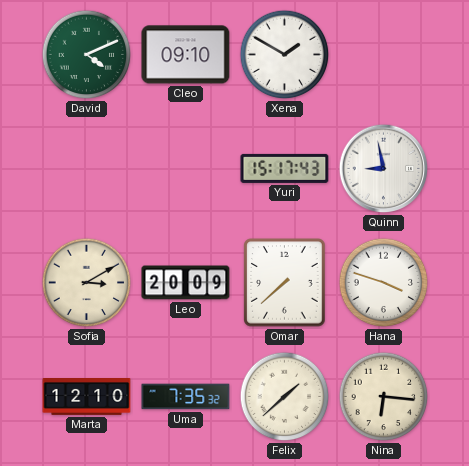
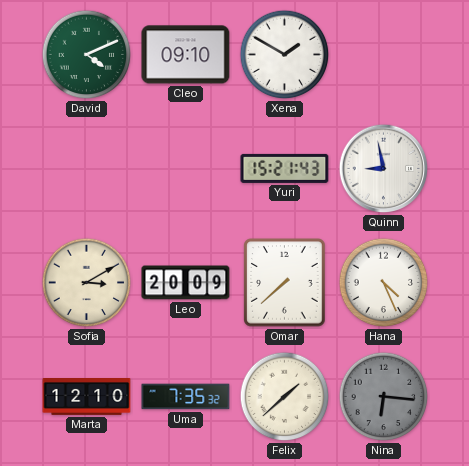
Yuri: 15:17 -> 15:21 (285, 168)
Hana: 3:48 -> 4:26 (384, 283)
Nina dial: cream -> grey (384, 397)
